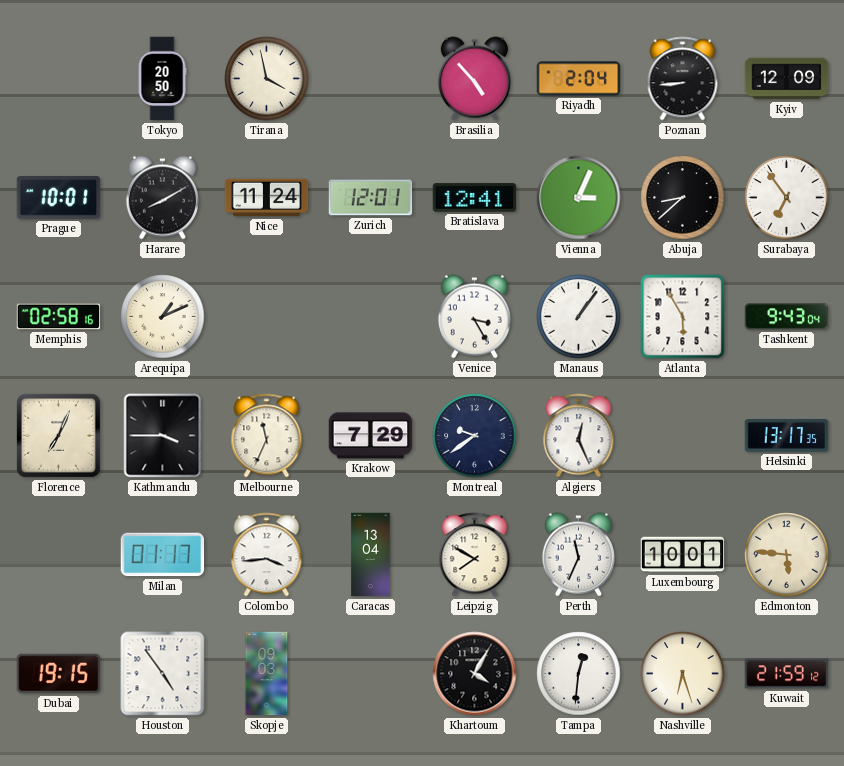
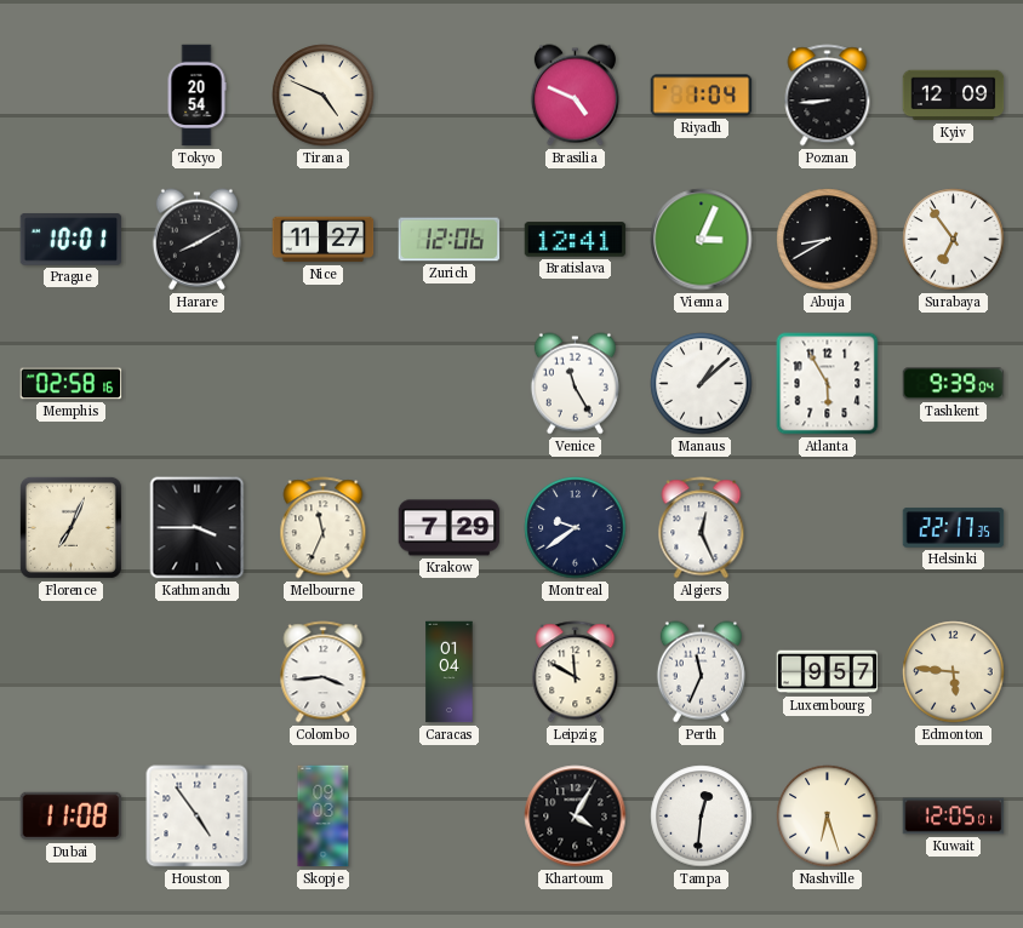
Tokyo: 20:50 -> 20:54 (196, 96)
Tirana: 3:58 -> 4:49 (324, 96)
Brasilia: 4:53 -> 4:49 (575, 96)
Riyadh: 2:04 -> 1:04 (702, 96)
Nice: 11:24 -> 11:27 (324, 240)
Zurich: 12:01 -> 12:06 (450, 240)
Abuja: 8:38 -> 8:40 (828, 240)
Arequipa: 1:11 -> none (163, 317)
Venice: 3:25 -> 11:25 (575, 384)
Manaus: 1:06 -> 1:08 (702, 384)
Tashkent: 9:43 -> 9:39 (954, 384)
Helsinki: 13:17 -> 22:17 (954, 528)
Milan: 01:17 -> none (163, 555)
Caracas: 13:04 -> 01:04 (450, 672)
Leipzig: 7:50 -> 11:50 (576, 672)
Luxembourg: 10:01 -> 9:57 (828, 672)
Dubai: 19:15 -> 11:08 (72, 817)
Kuwait: 21:59 -> 12:05 (954, 817)
